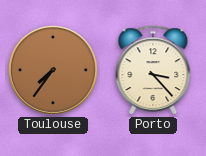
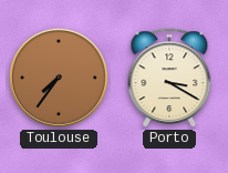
Porto: 3:23 -> 3:20 (169, 79)
